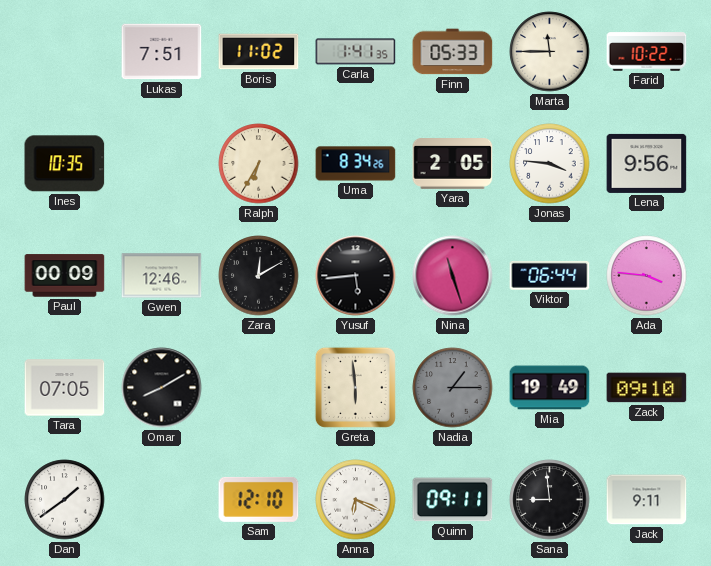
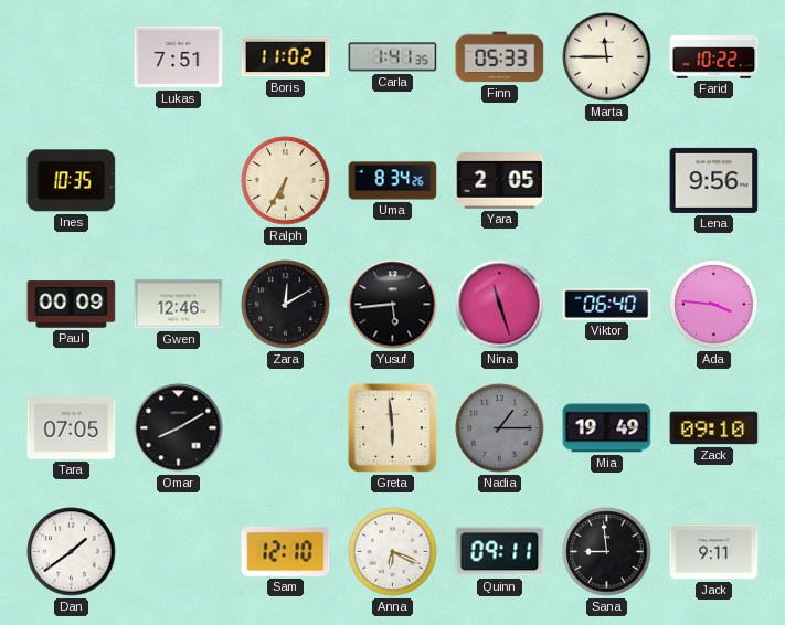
Jonas: 3:46 -> none (550, 164)
Viktor: 06:44 -> 06:40 (607, 304)
